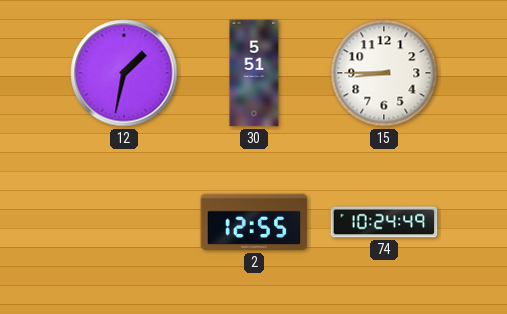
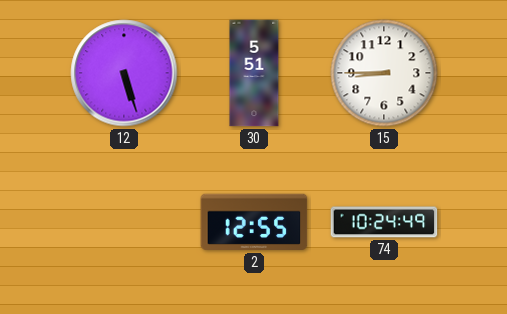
12: 1:32 -> 5:27 (124, 73)
